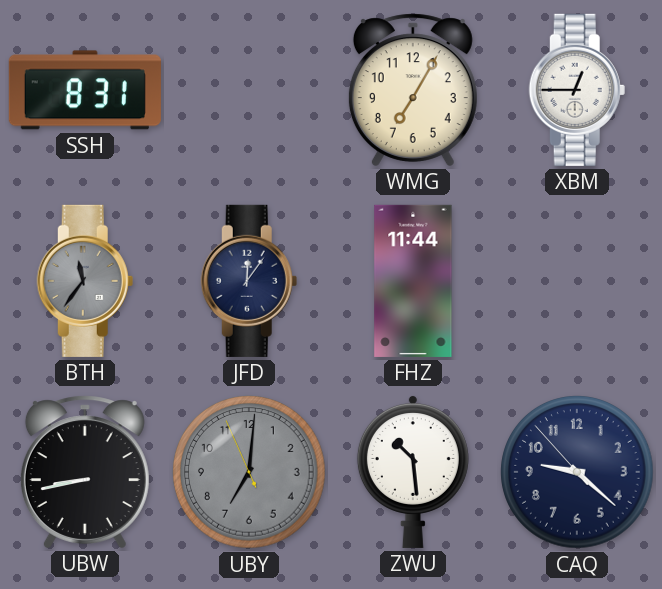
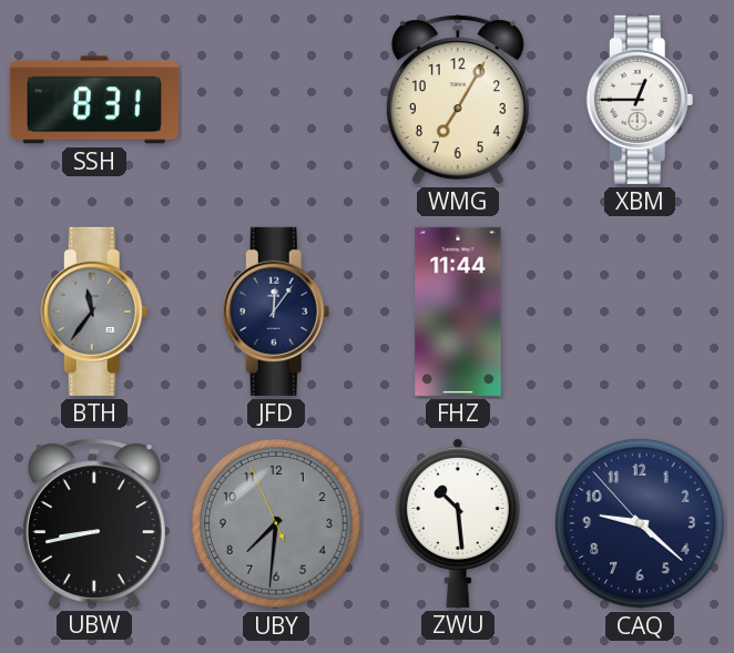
UBY: 7:00 -> 7:30 (276, 523)
